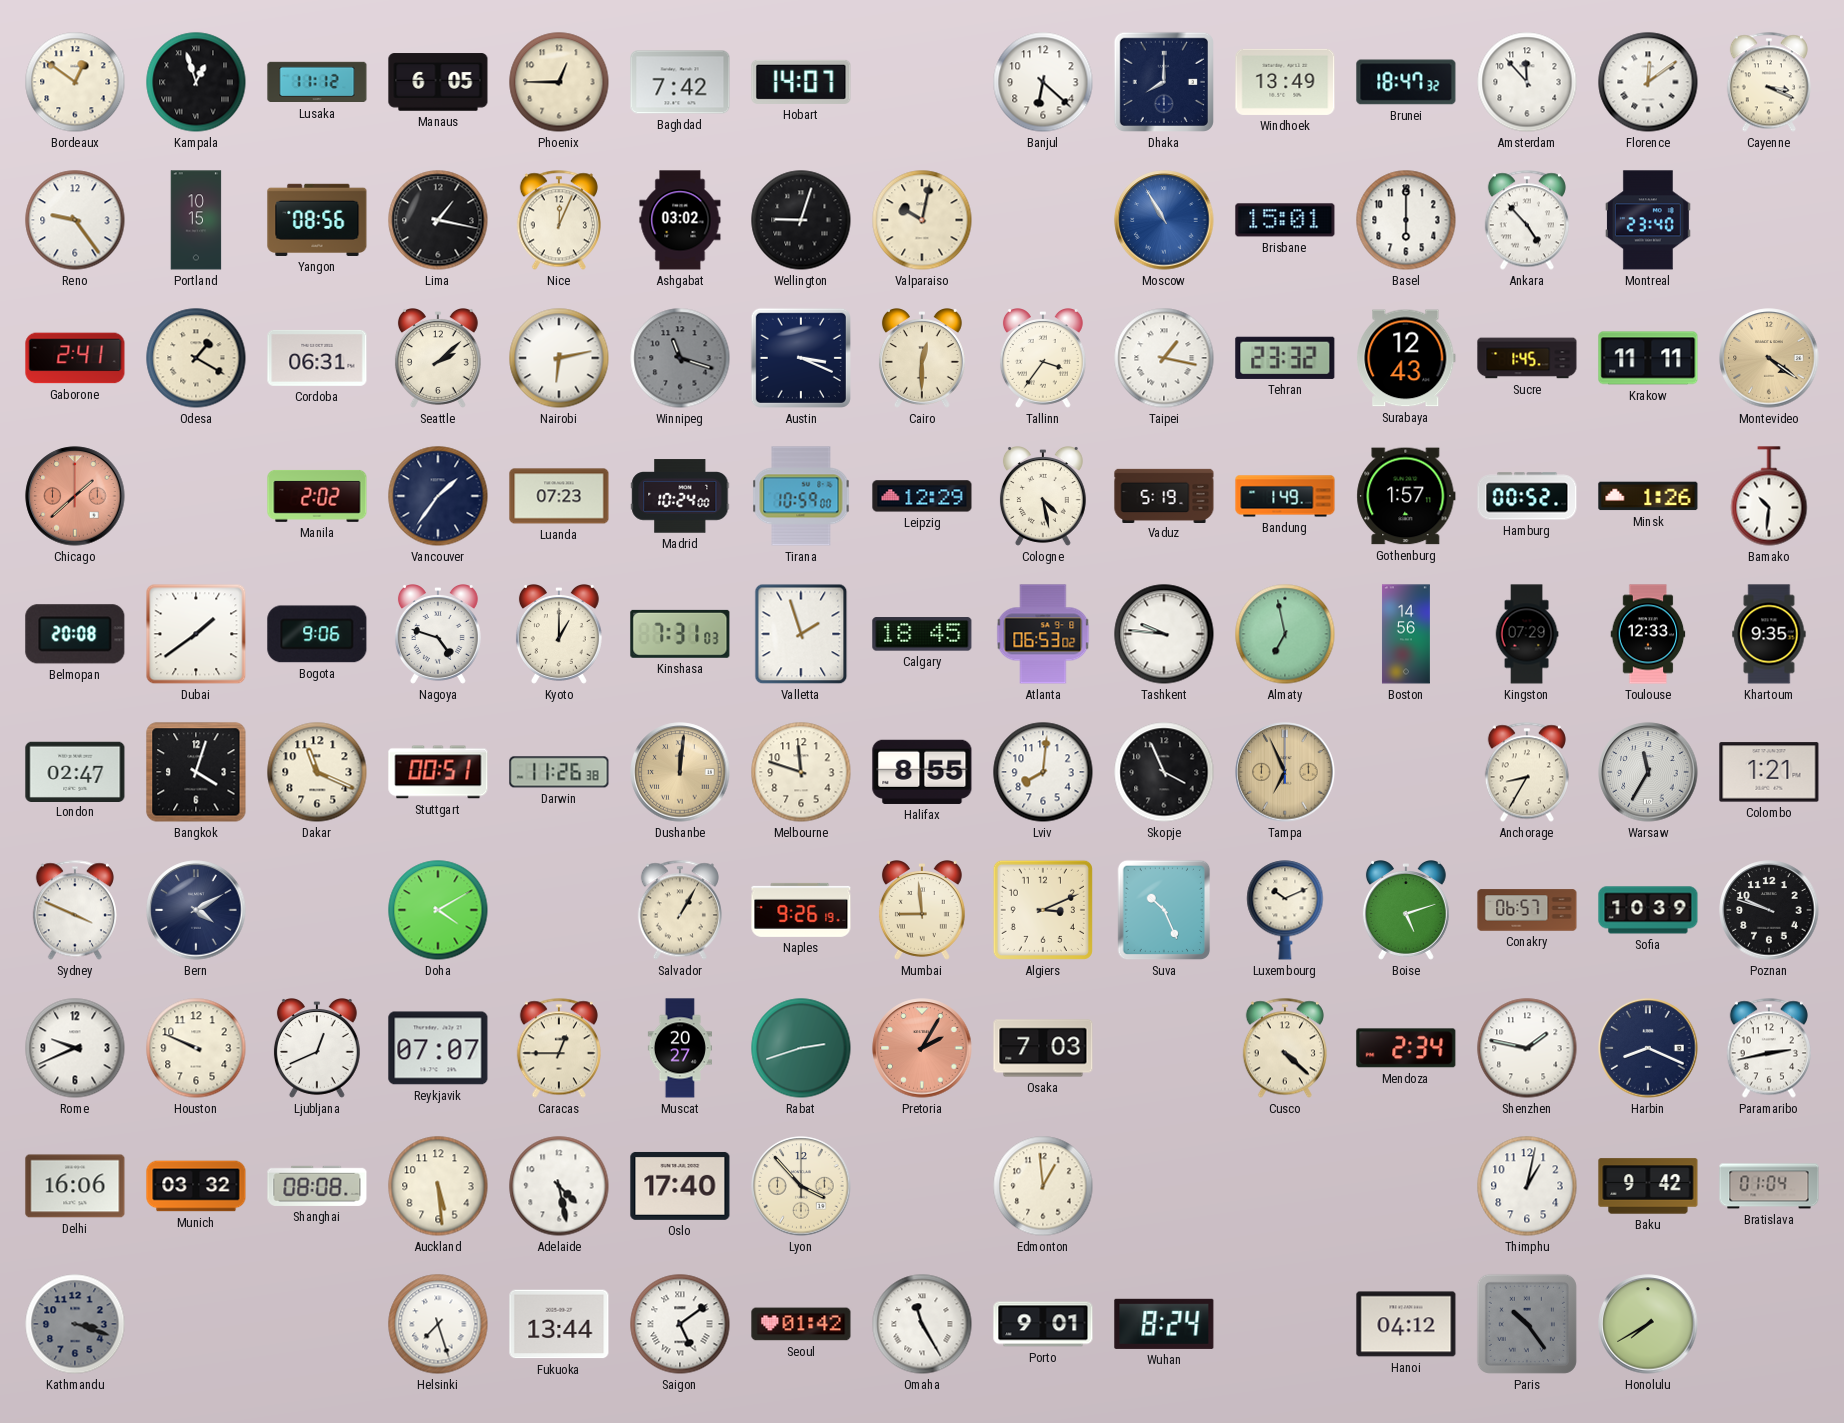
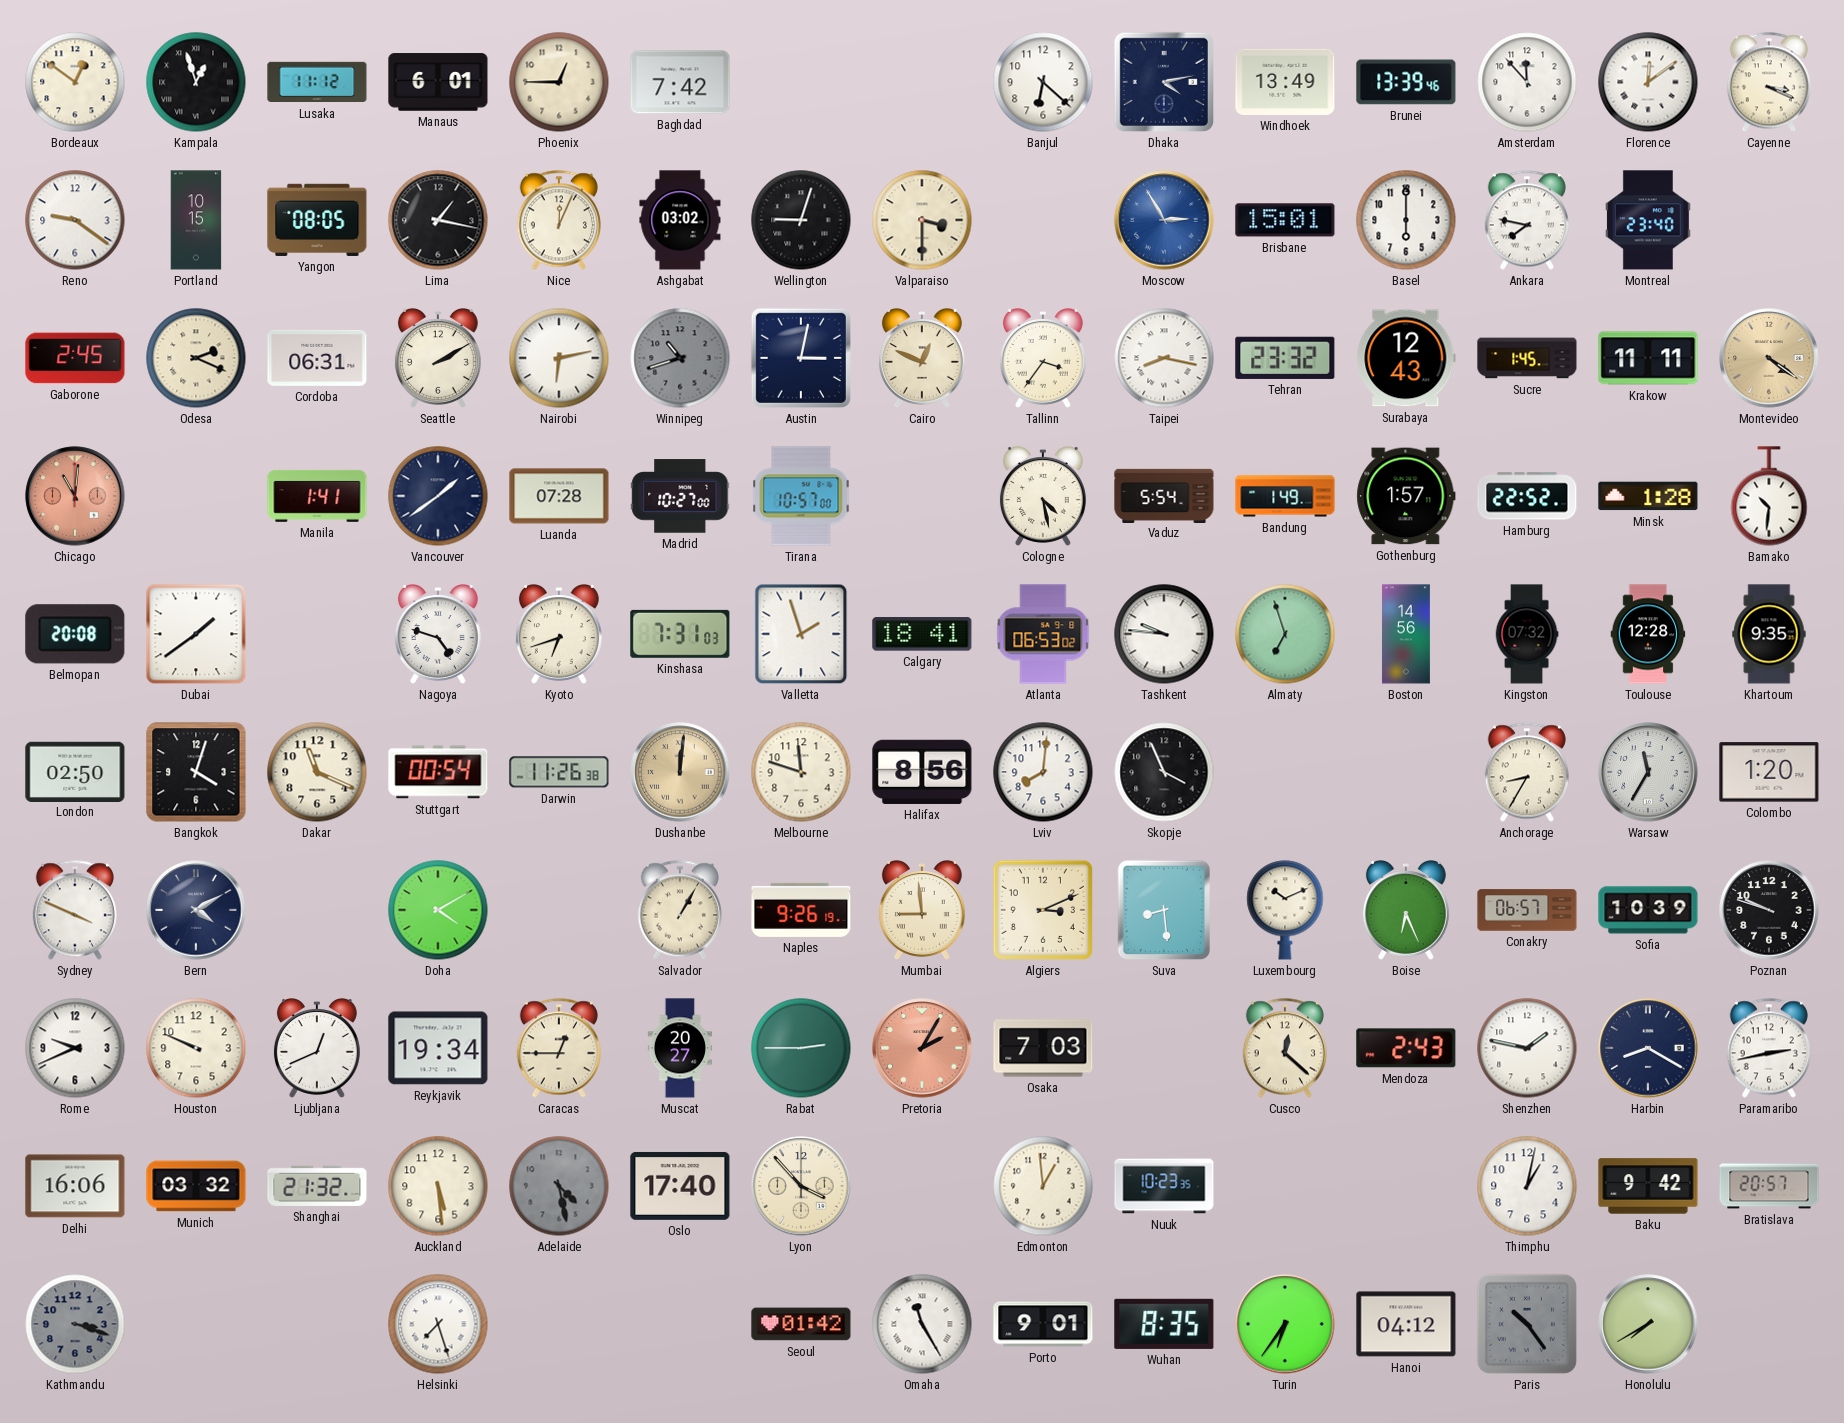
Manaus: 6:05 -> 6:01 (438, 82)
Hobart: 14:07 -> none (801, 82)
Dhaka: 8:00 -> 4:13 (1164, 82)
Brunei: 18:47 -> 13:39 (1406, 82)
Reno: 9:24 -> 9:21 (75, 220)
Yangon: 08:56 -> 08:05 (317, 220)
Valparaiso: 10:02 -> 3:30 (922, 220)
Moscow: 10:55 -> 2:55 (1164, 220)
Ankara: 4:53 -> 7:47 (1527, 220)
Gaborone: 2:41 -> 2:45 (75, 358)
Odesa: 1:20 -> 2:19 (196, 358)
Seattle: 2:08 -> 2:10 (438, 358)
Winnipeg: 11:18 -> 10:42 (680, 358)
Austin: 3:19 -> 3:02 (801, 358)
Cairo: 12:30 -> 12:49 (922, 358)
Taipei: 1:17 -> 8:17 (1164, 358)
Chicago: 1:38 -> 11:01 (75, 496)
Manila: 2:02 -> 1:41 (317, 496)
Vancouver: 1:36 -> 1:39 (438, 496)
Luanda: 07:23 -> 07:28 (559, 496)
Madrid: 10:24 -> 10:27 (680, 496)
Tirana: 10:59 -> 10:57 (801, 496)
Leipzig: 12:29 -> none (922, 496)
Vaduz: 5:19 -> 5:54 (1164, 495)
Hamburg: 00:52 -> 22:52 (1527, 496)
Minsk: 1:26 -> 1:28 (1648, 496)
Bogota: 9:06 -> none (317, 634)
Kyoto: 1:00 -> 6:42 (559, 634)
Calgary: 18:45 -> 18:41 (922, 634)
Almaty: 6:58 -> 6:57 (1285, 634)
Kingston: 07:29 -> 07:32 (1527, 634)
Toulouse: 12:33 -> 12:28 (1648, 634)
London: 02:47 -> 02:50 (75, 771)
Stuttgart: 00:51 -> 00:54 (438, 772)
Halifax: 8:55 -> 8:56 (922, 772)
Tampa: 6:56 -> none (1285, 772)
Colombo: 1:21 -> 1:20 (1769, 772)
Suva: 10:26 -> 8:29 (1164, 910)
Boise: 5:12 -> 6:26 (1406, 910)
Reykjavik: 07:07 -> 19:34 (438, 1048)
Rabat: 2:42 -> 2:45 (801, 1048)
Cusco: 4:22 -> 12:22 (1285, 1048)
Mendoza: 2:34 -> 2:43 (1406, 1048)
Harbin: 8:19 -> 8:20 (1648, 1048)
Shanghai: 08:08 -> 21:32 (317, 1186)
Adelaide dial: white -> grey (559, 1186)
Nuuk: none -> 10:23 (1164, 1186)
Bratislava: 01:04 -> 20:57 (1769, 1186)
Fukuoka: 13:44 -> none (559, 1324)
Saigon: 5:09 -> none (680, 1324)
Wuhan: 8:24 -> 8:35 (1164, 1324)
Turin: none -> 6:36 (1285, 1324)
